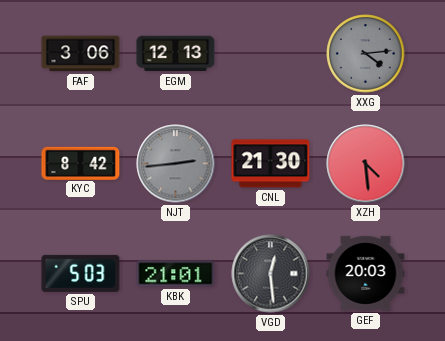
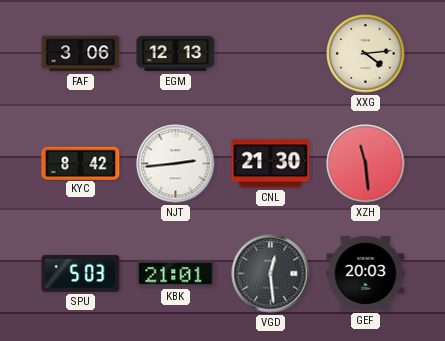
XXG dial: grey -> cream (366, 54)
NJT dial: grey -> white (176, 164)
XZH: 4:29 -> 11:29 (366, 164)
